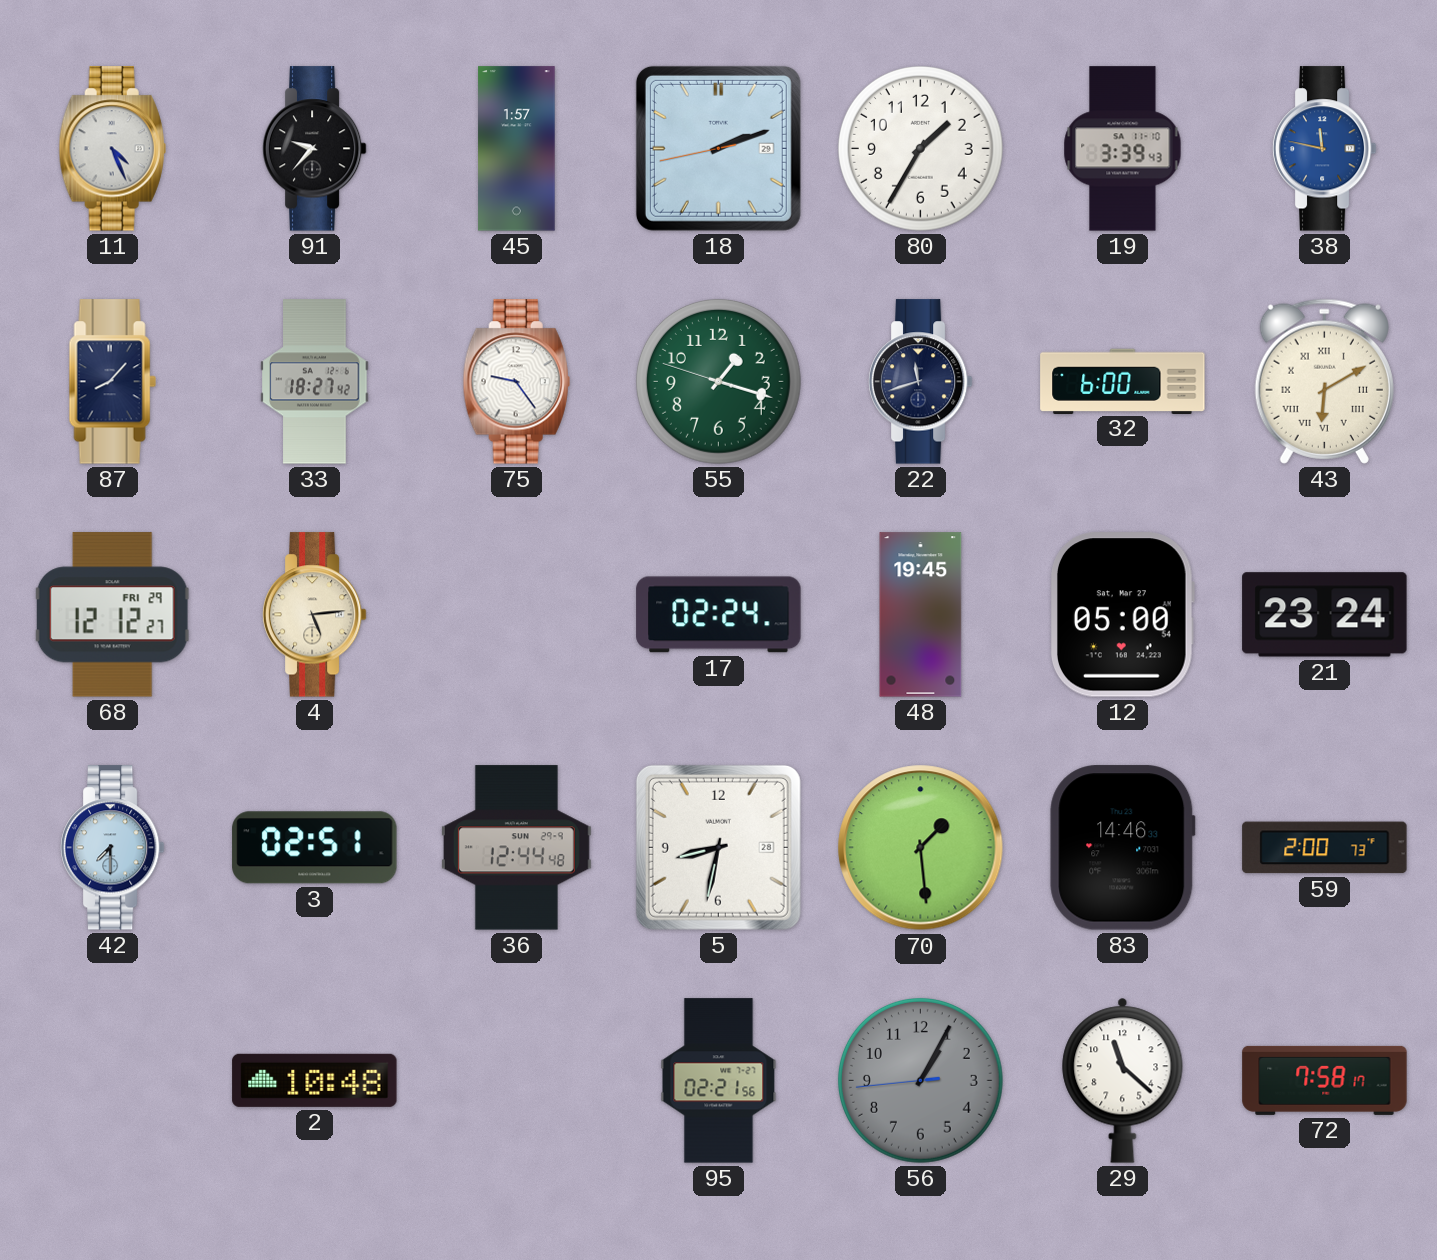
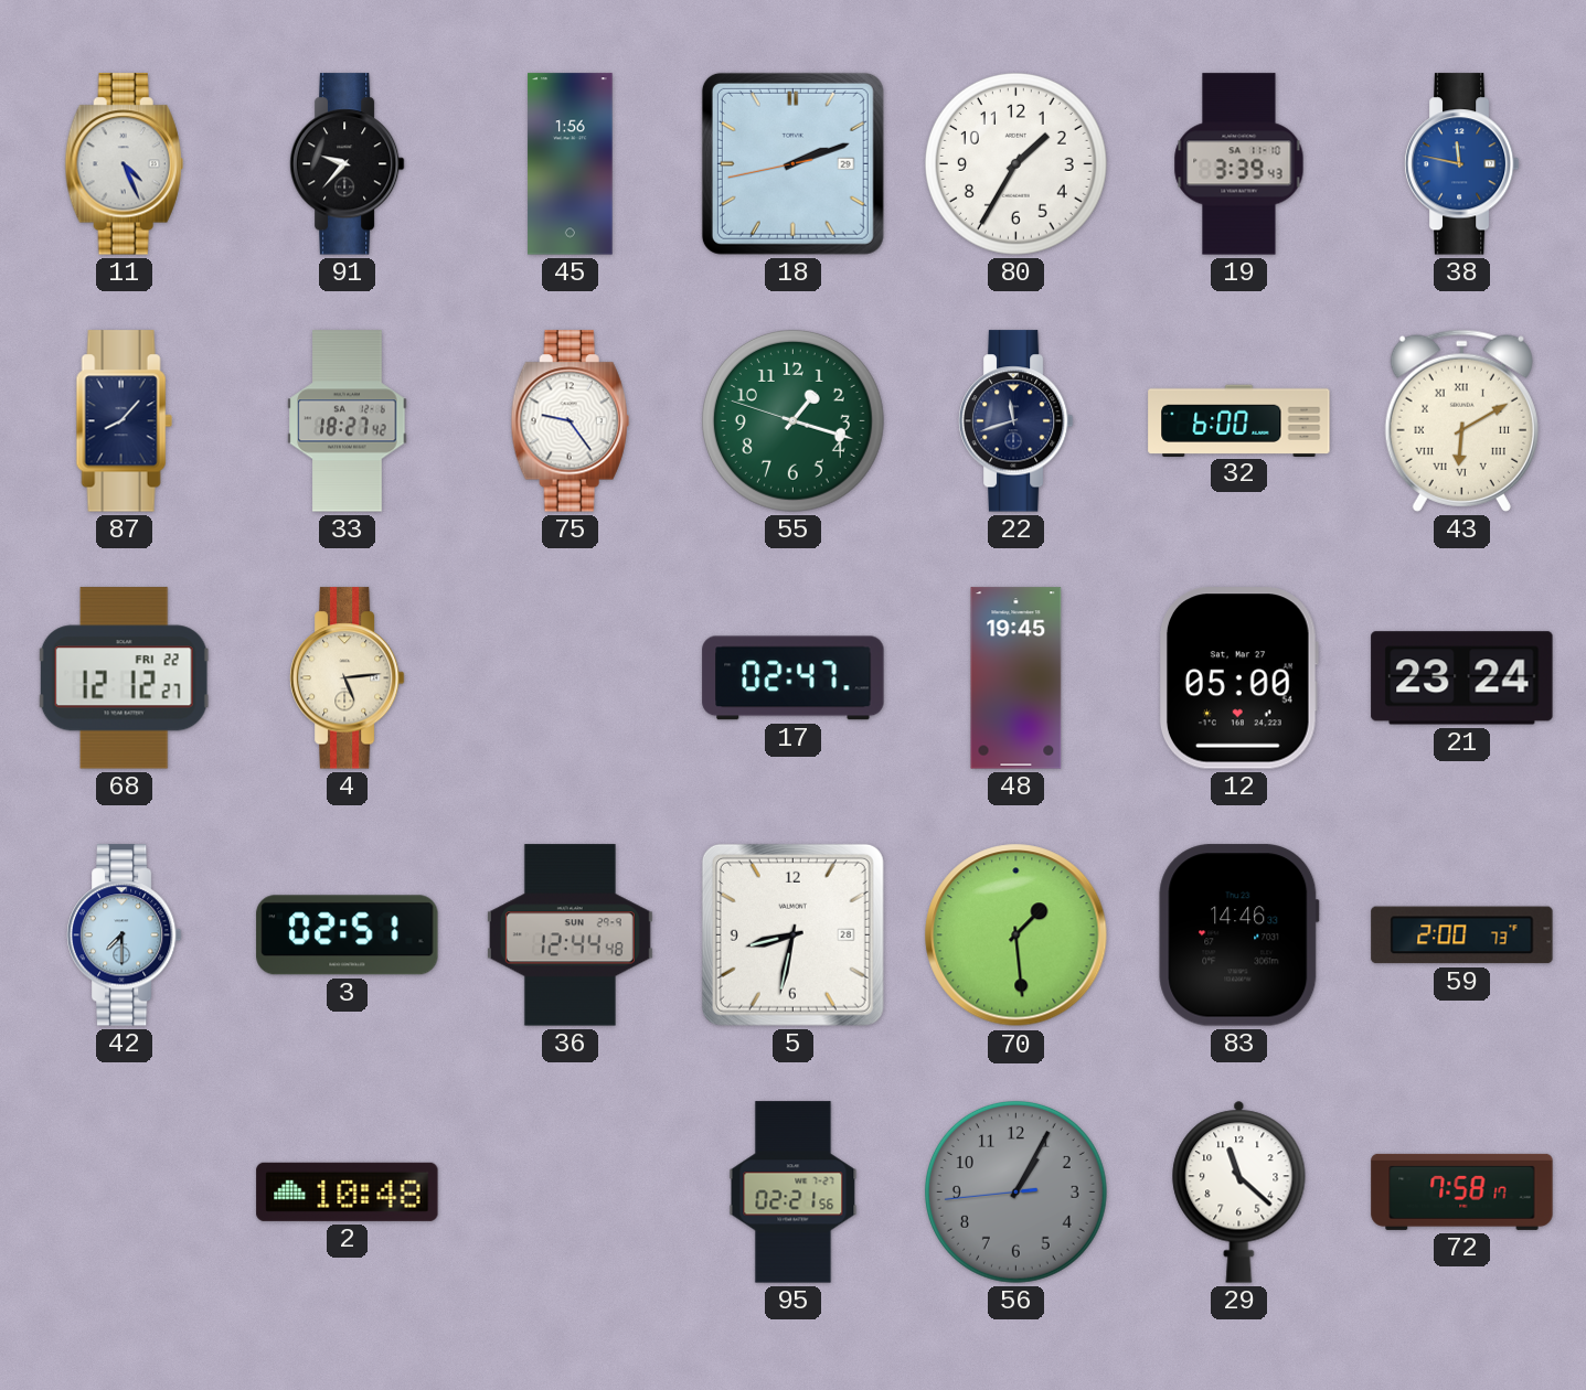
45: 1:57 -> 1:56 (571, 164)
68 date: FRI 29 -> FRI 22 (125, 678)
17: 02:24 -> 02:47 (794, 678)
